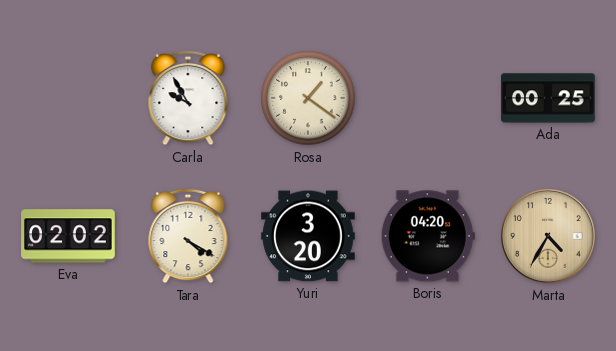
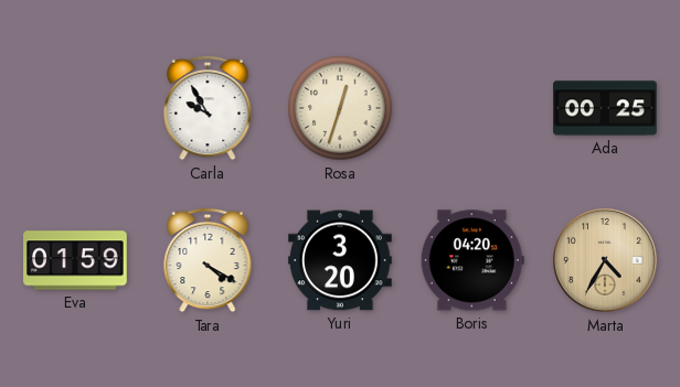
Rosa: 1:21 -> 12:33 (340, 108)
Eva: 02:02 -> 01:59 (75, 260)
